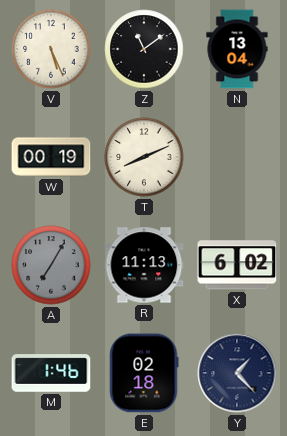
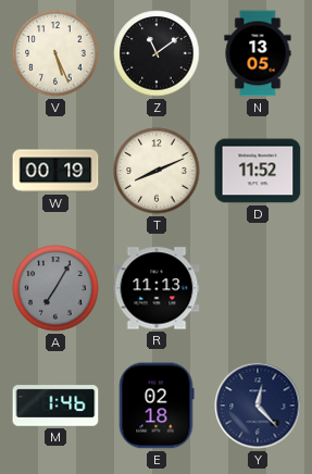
N: 13:04 -> 13:05 (258, 53)
D: none -> 11:52 (258, 171)
X: 6:02 -> none (237, 265)
Y: 1:23 -> 12:23 (258, 406)
